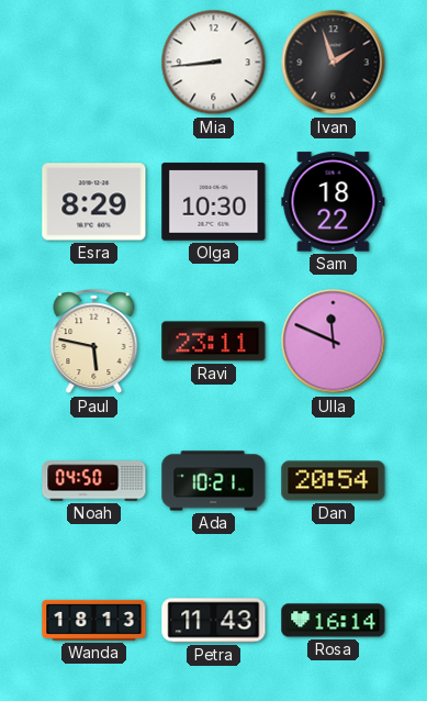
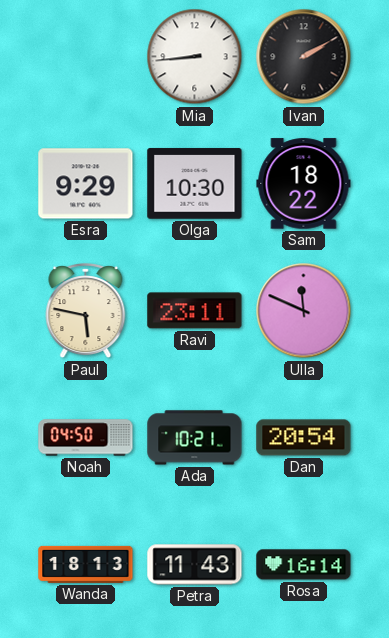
Ivan: 1:57 -> 2:10 (304, 57)
Esra: 8:29 -> 9:29 (86, 184)
